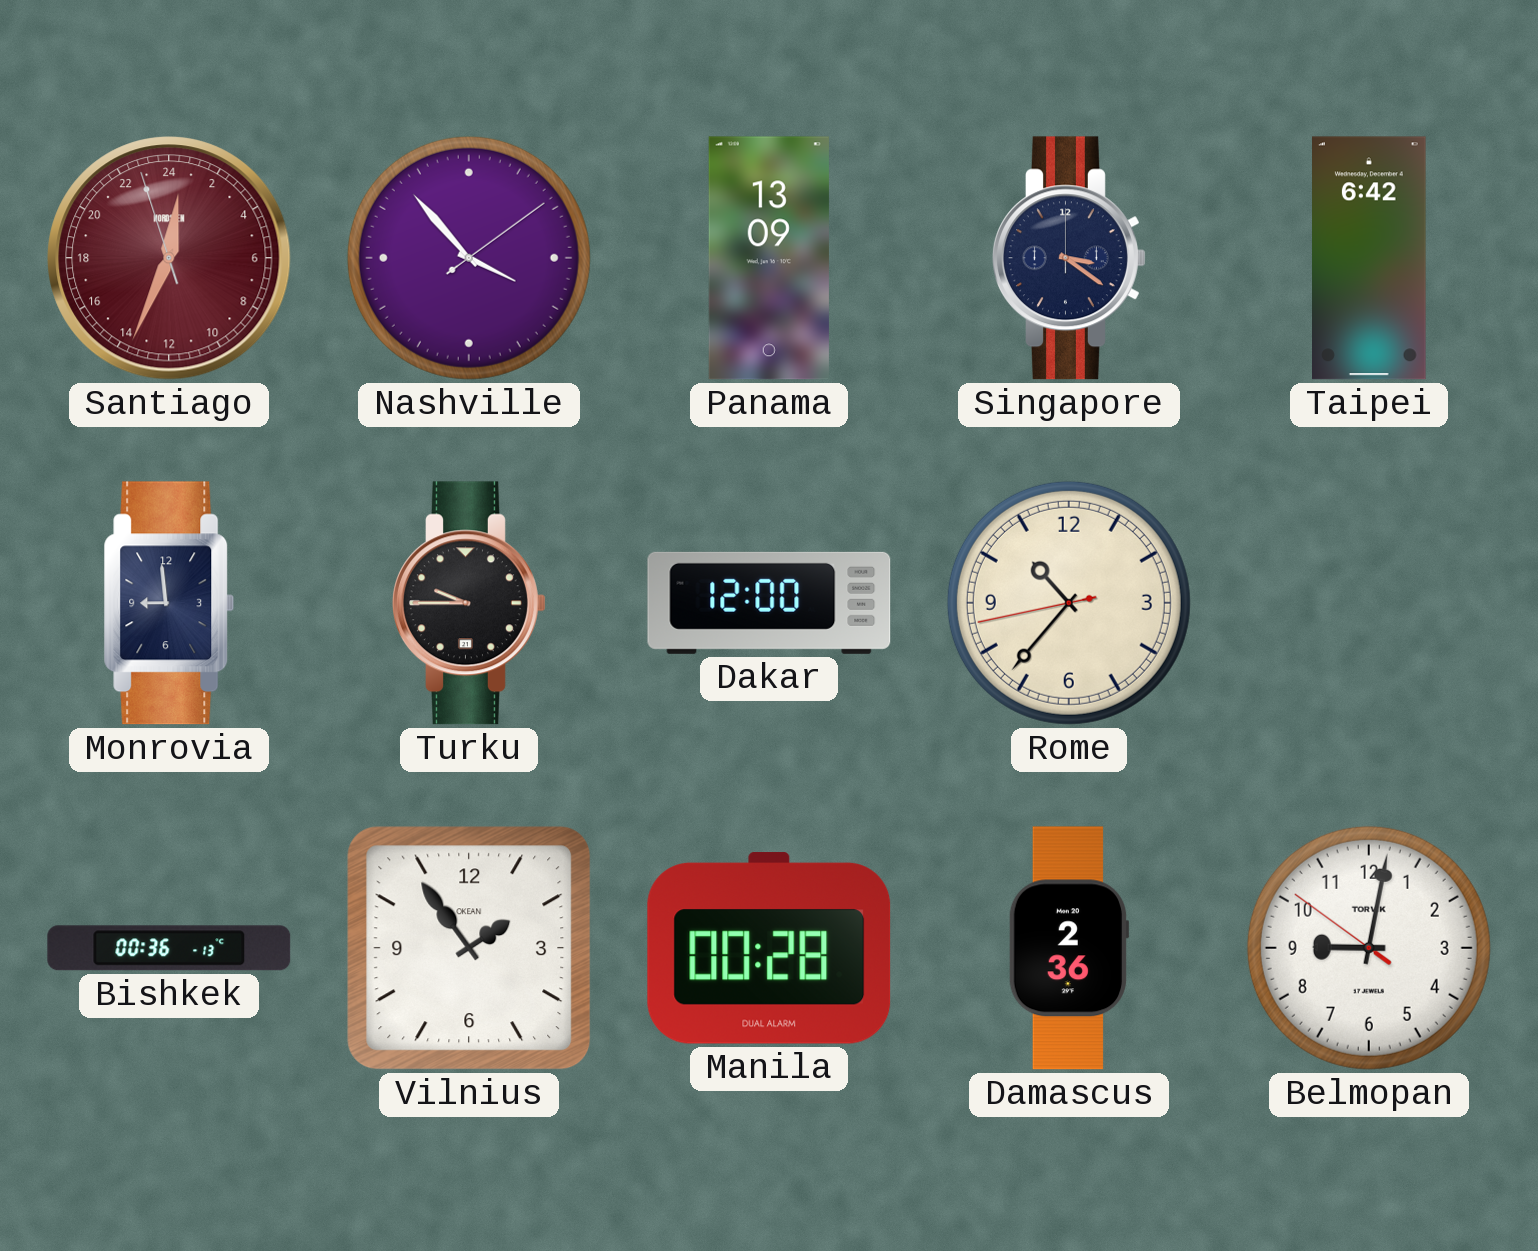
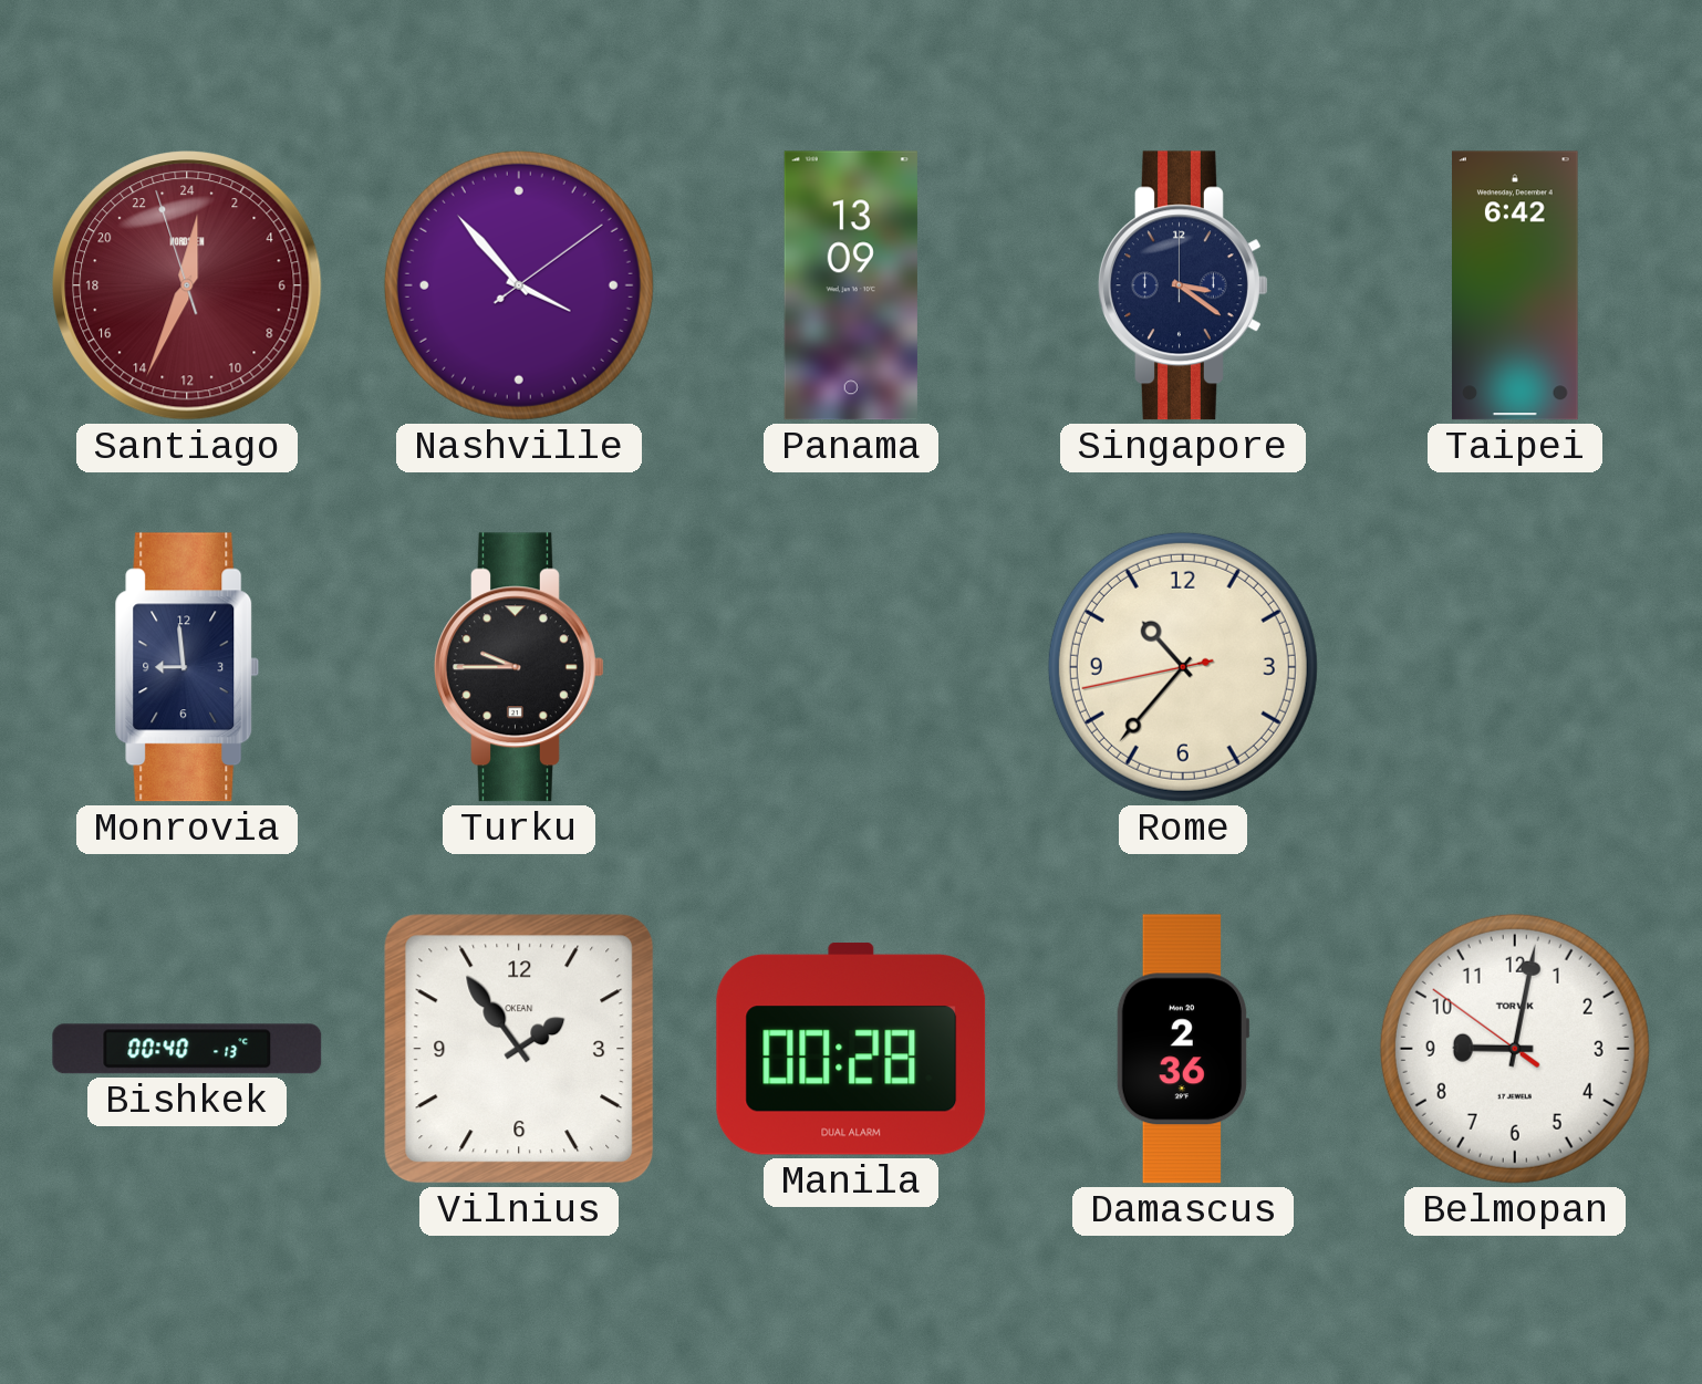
Dakar: 12:00 -> none (769, 603)
Bishkek: 00:36 -> 00:40 (187, 1049)
